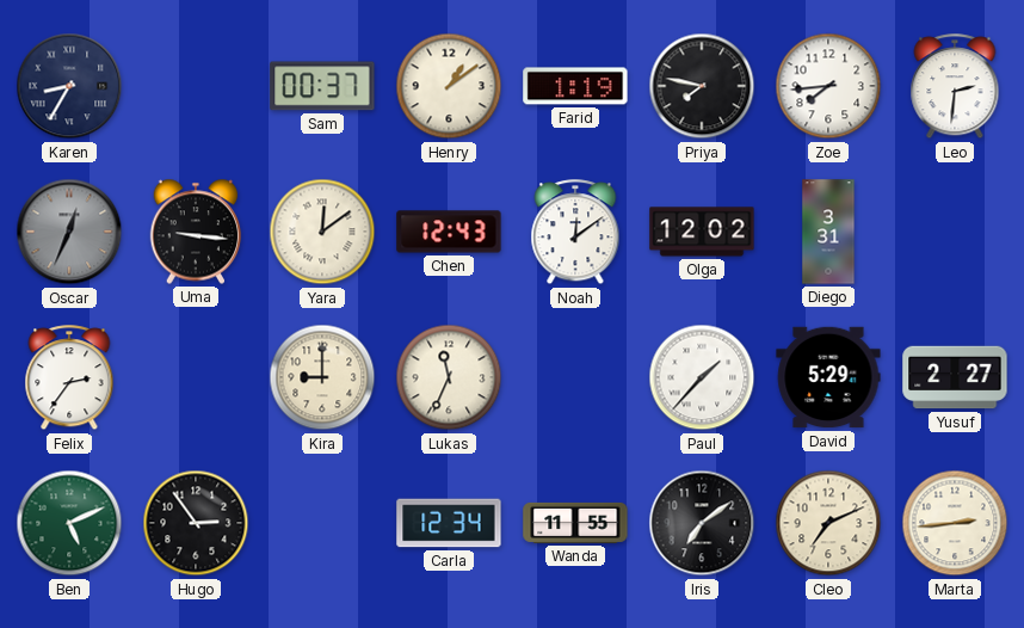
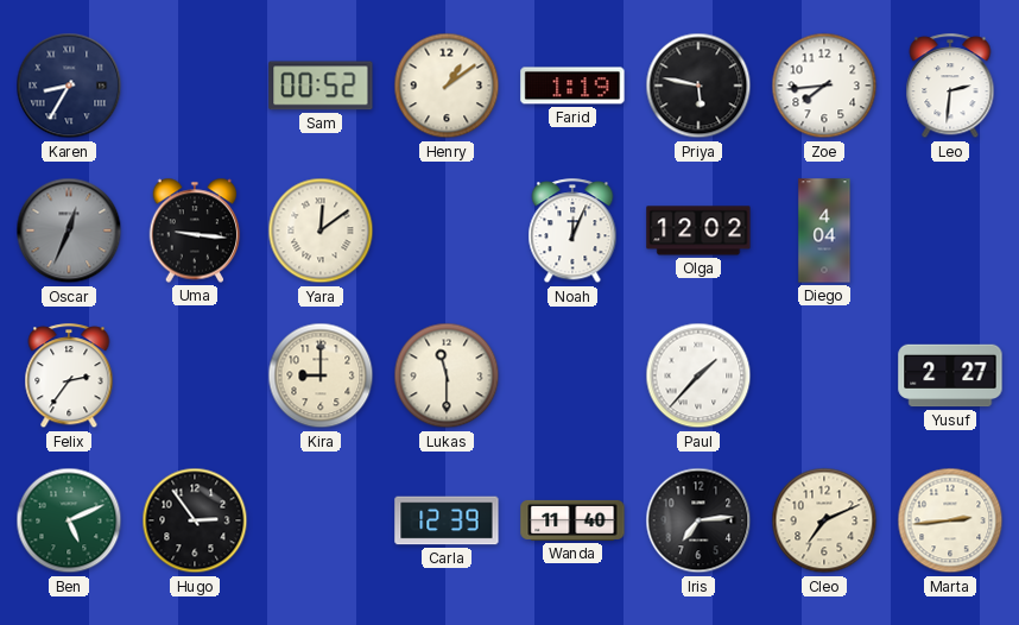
Sam: 00:37 -> 00:52 (321, 86)
Priya: 7:47 -> 5:47 (698, 86)
Chen: 12:43 -> none (449, 232)
Noah: 12:09 -> 12:04 (572, 232)
Diego: 3:31 -> 4:04 (824, 231)
Lukas: 11:34 -> 11:30 (447, 375)
David: 5:29 -> none (828, 377)
Carla: 12:34 -> 12:39 (447, 520)
Wanda: 11:55 -> 11:40 (572, 520)
Iris: 7:09 -> 7:14 (698, 520)
